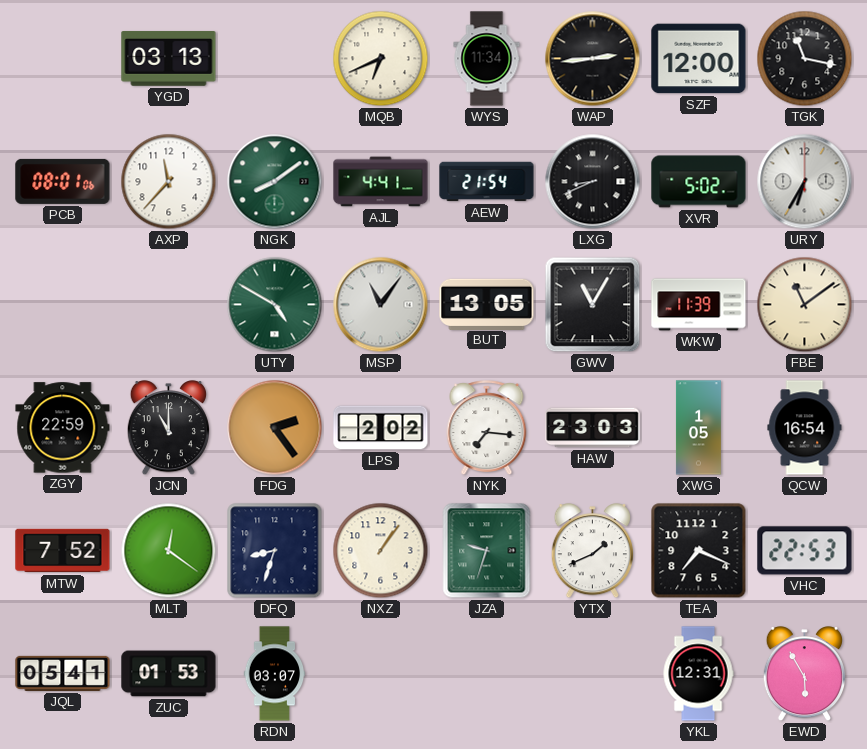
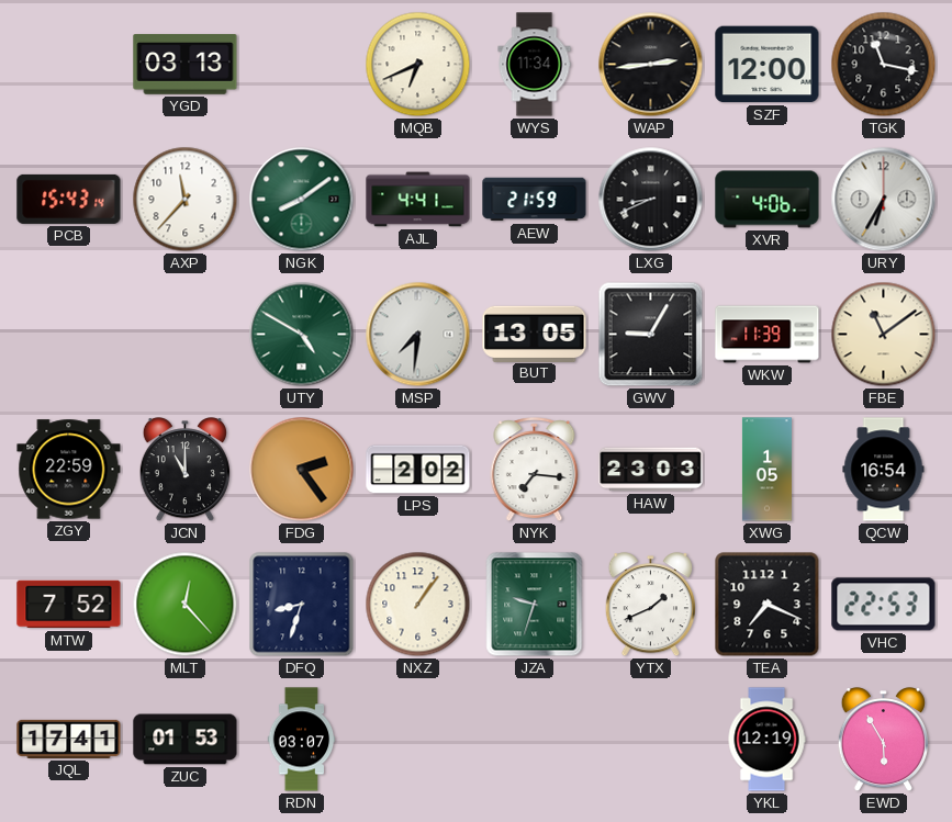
PCB: 08:01 -> 15:43 (69, 199)
AEW: 21:54 -> 21:59 (535, 200)
XVR: 5:02 -> 4:06 (768, 200)
MSP: 11:06 -> 7:31 (418, 335)
GWV: 11:05 -> 9:05 (651, 335)
MLT: 12:21 -> 12:23 (186, 605)
JQL: 05:41 -> 17:41 (69, 739)
YKL: 12:31 -> 12:19 (766, 740)
